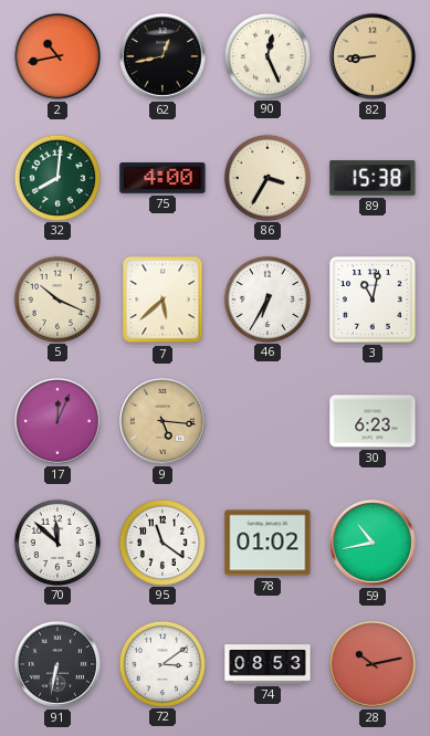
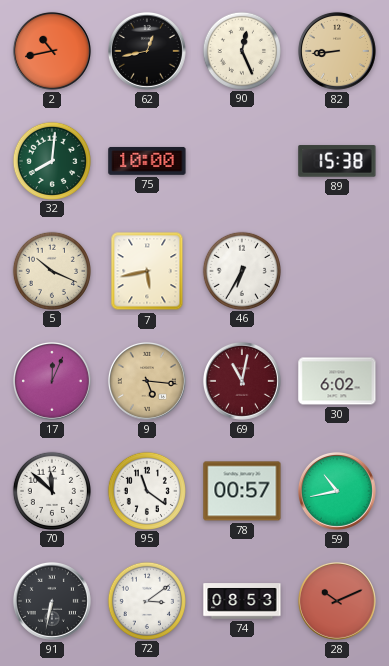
75: 4:00 -> 10:00 (147, 161)
86: 3:35 -> none (266, 177)
7: 5:38 -> 5:43 (147, 271)
3: 11:02 -> none (373, 299)
69: none -> 11:02 (242, 381)
30: 6:23 -> 6:02 (337, 381)
78: 01:02 -> 00:57 (242, 491)
28: 10:13 -> 10:11 (337, 601)
